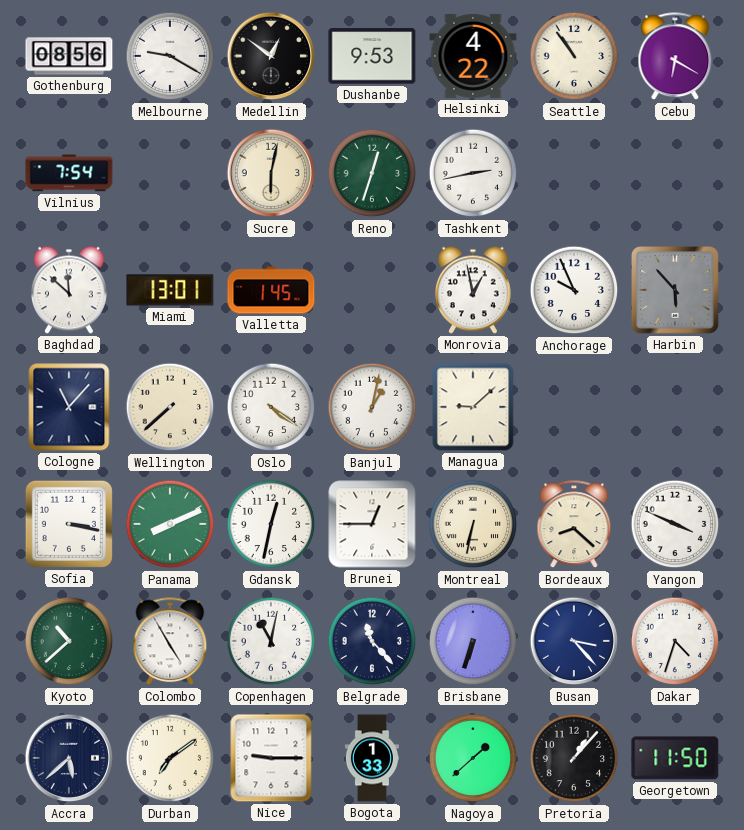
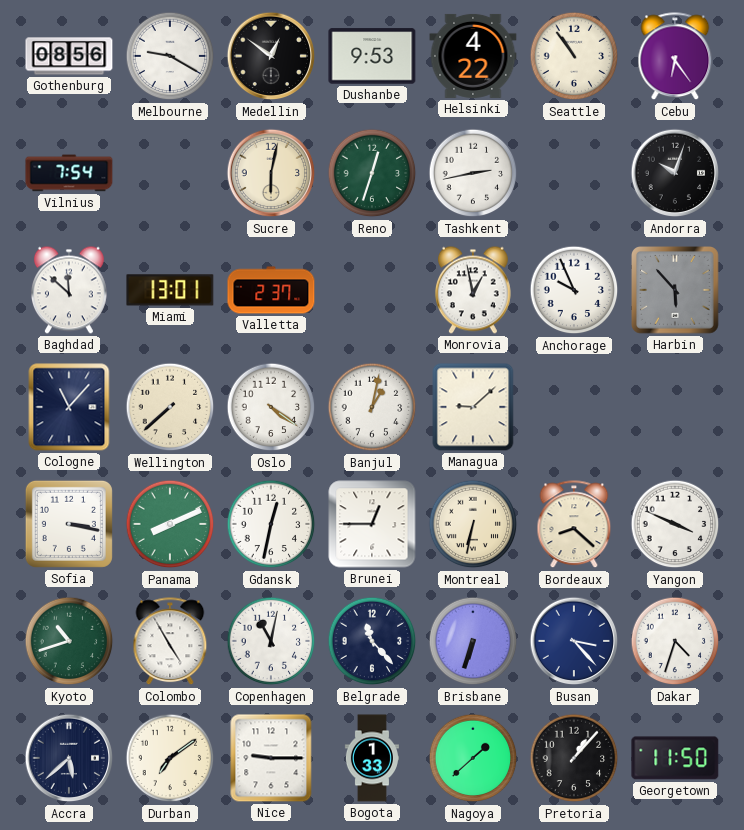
Cebu: 6:20 -> 6:24 (675, 57)
Andorra: none -> 10:03 (675, 173)
Valletta: 1:45 -> 2:37 (271, 290)
Kyoto: 10:38 -> 10:42 (69, 641)
